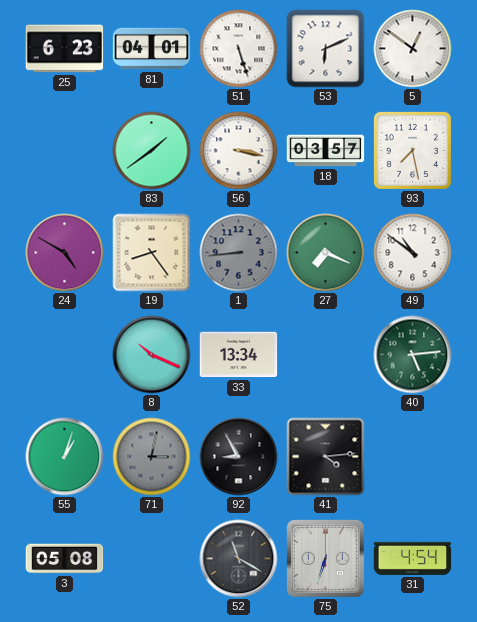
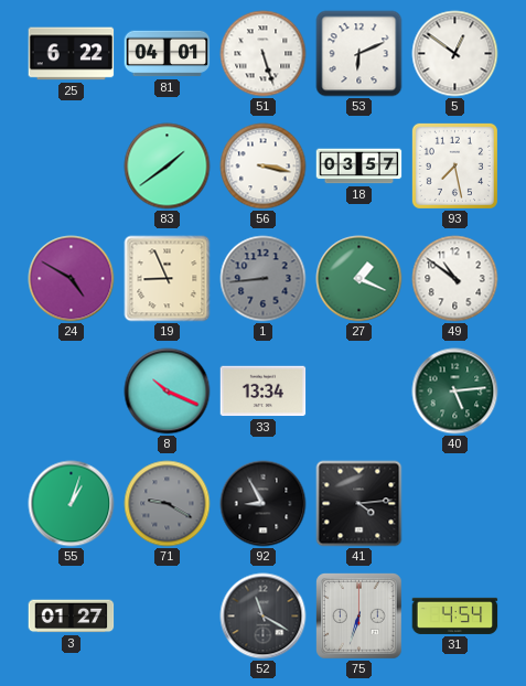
25: 6:23 -> 6:22 (72, 54)
19: 8:24 -> 8:56 (168, 279)
27: 7:19 -> 1:19 (359, 279)
71: 3:02 -> 9:20 (168, 504)
3: 05:08 -> 01:27 (72, 617)
